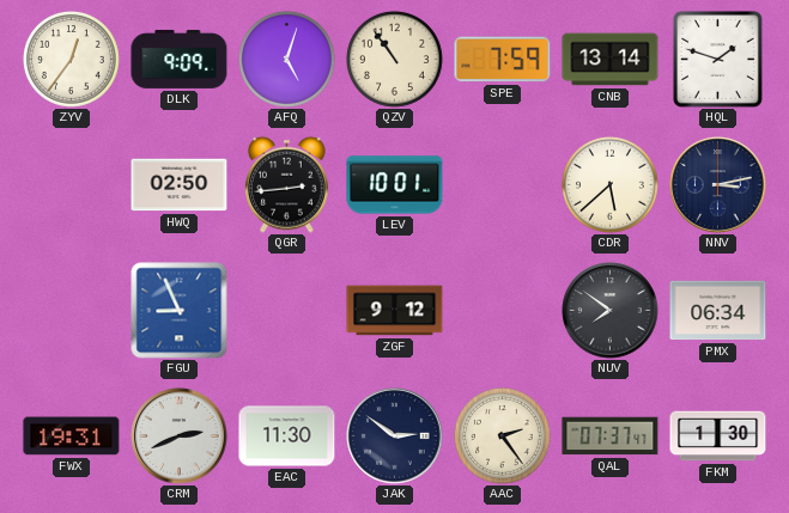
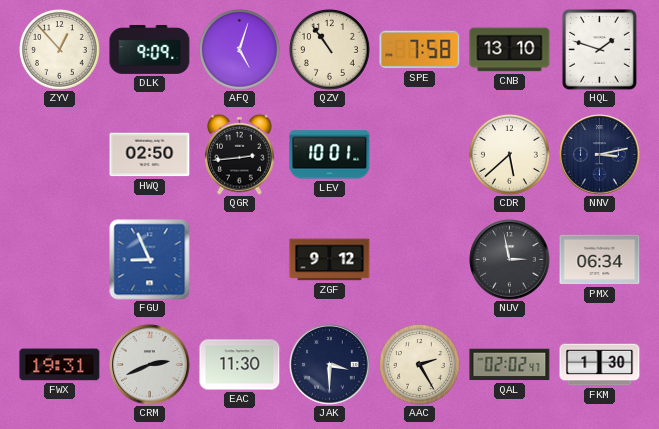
ZYV: 12:36 -> 12:53 (60, 50)
SPE: 7:59 -> 7:58 (420, 50)
CNB: 13:14 -> 13:10 (510, 50)
NUV: 7:51 -> 2:58 (510, 260)
JAK: 2:51 -> 3:30 (330, 365)
AAC: 2:24 -> 2:25 (420, 365)
QAL: 07:37 -> 02:02 (510, 365)
